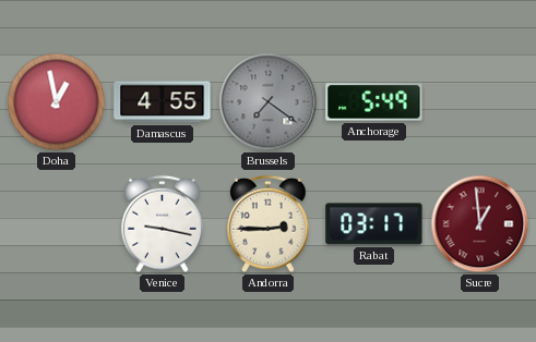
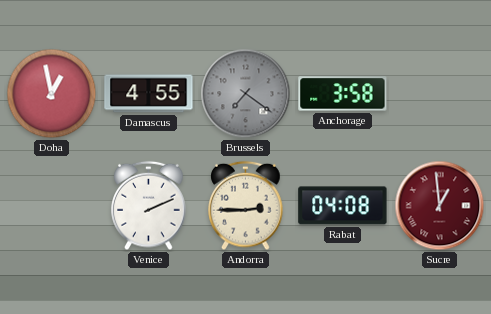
Anchorage: 5:49 -> 3:58 (343, 94)
Venice: 9:17 -> 2:11 (149, 206)
Rabat: 03:17 -> 04:08 (343, 206)
